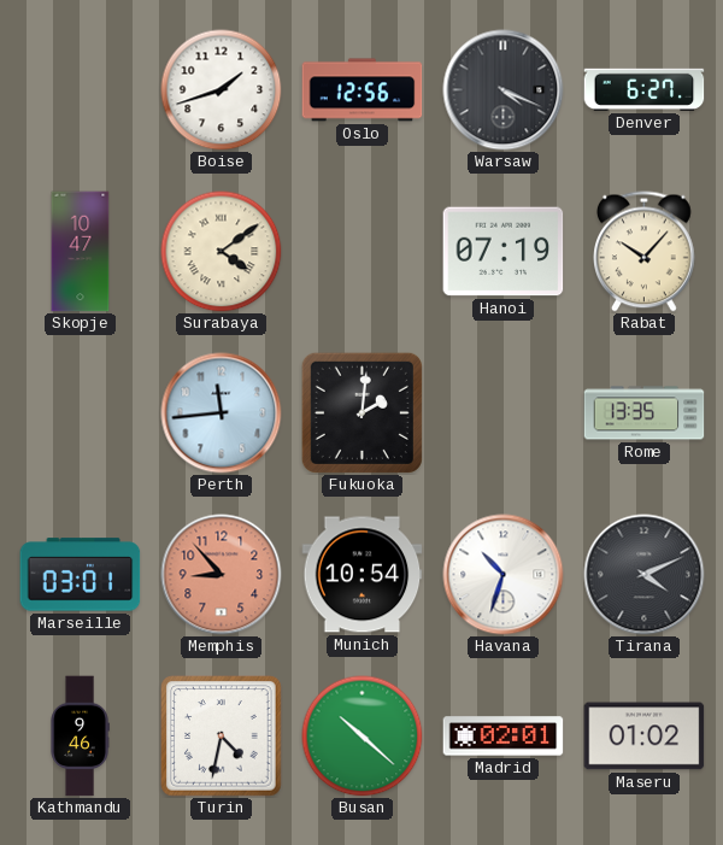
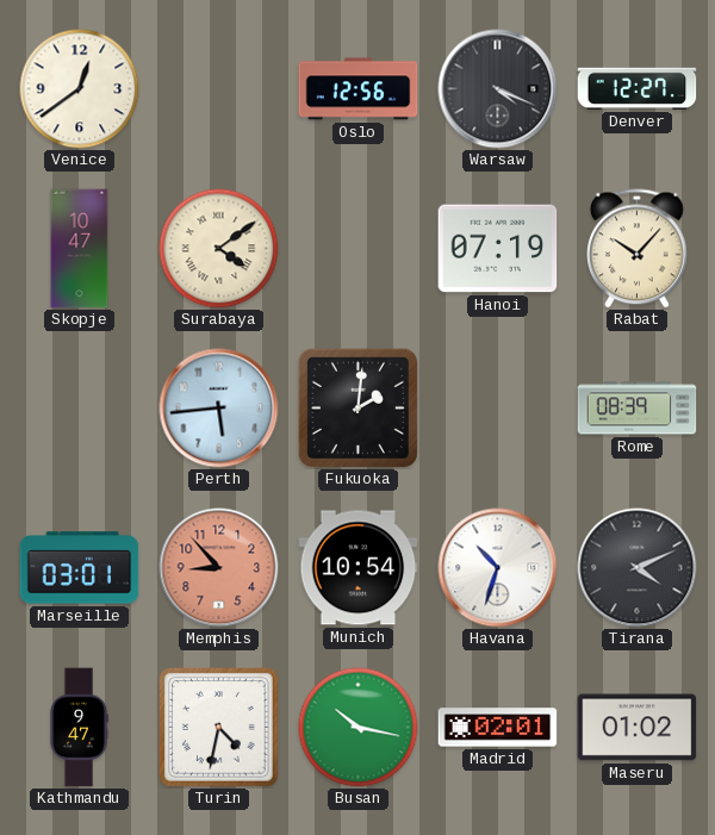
Venice: none -> 12:39 (80, 89)
Boise: 1:42 -> none (222, 90)
Denver: 6:27 -> 12:27 (638, 88)
Perth: 11:44 -> 5:44 (219, 409)
Rome: 13:35 -> 08:39 (638, 409)
Kathmandu: 9:46 -> 9:47 (79, 728)
Busan: 10:22 -> 10:17 (359, 728)
